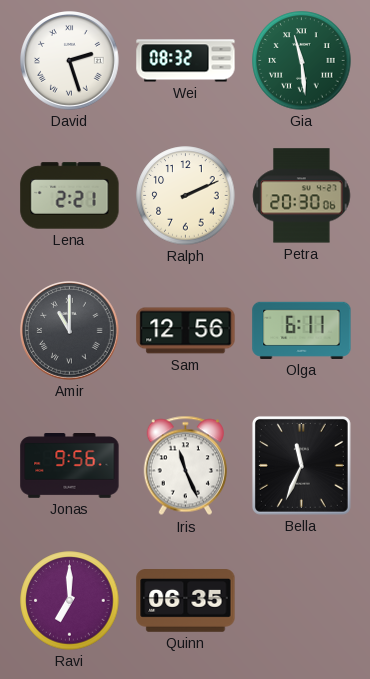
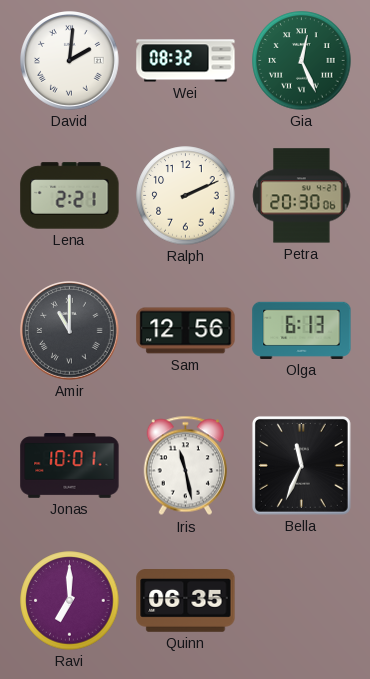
David: 2:27 -> 2:01 (70, 61)
Gia: 11:29 -> 12:26 (302, 61)
Olga: 6:11 -> 6:13 (302, 330)
Jonas: 9:56 -> 10:01 (70, 466)
Iris: 11:26 -> 11:28 (185, 466)
